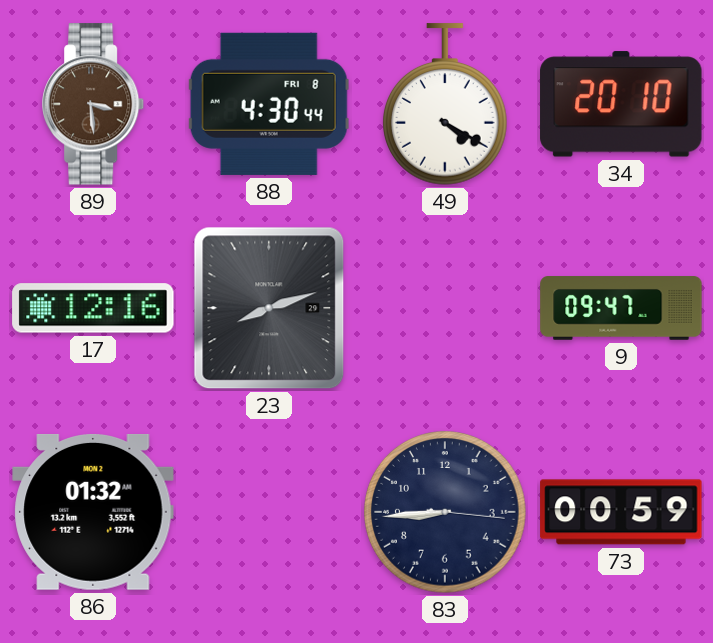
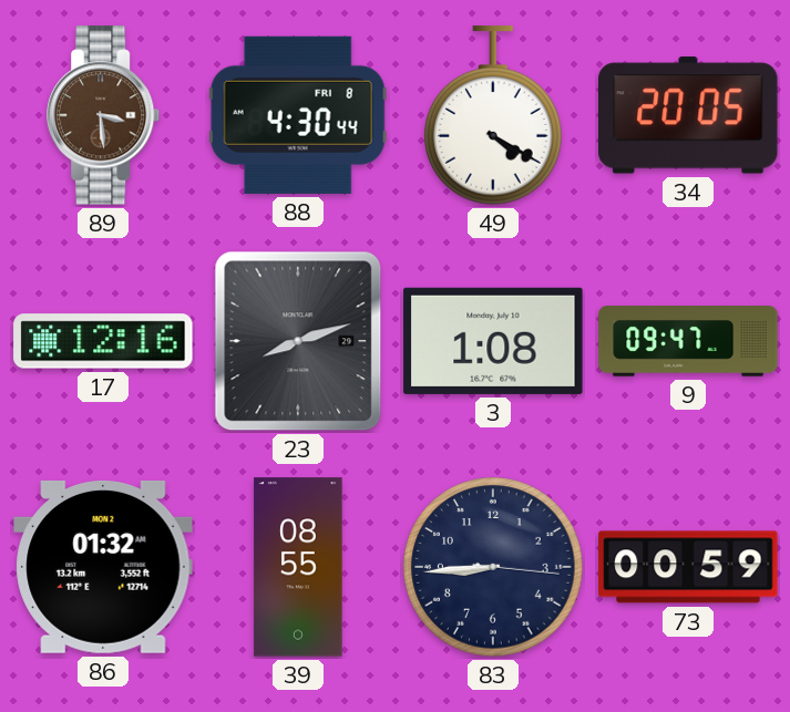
34: 20:10 -> 20:05 (688, 115)
3: none -> 1:08 (493, 341)
39: none -> 08:55 (298, 567)
